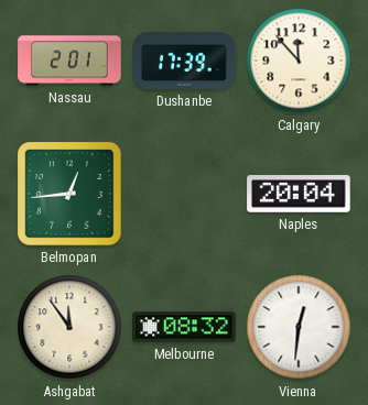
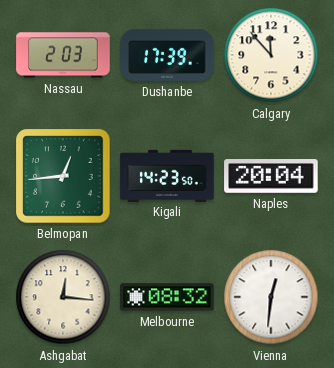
Nassau: 2:01 -> 2:03 (63, 55)
Kigali: none -> 14:23 (167, 175)
Ashgabat: 11:54 -> 12:16 (63, 297)
